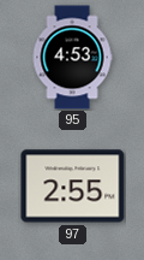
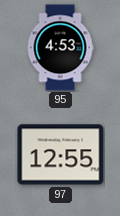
97: 2:55 -> 12:55 (61, 155)
